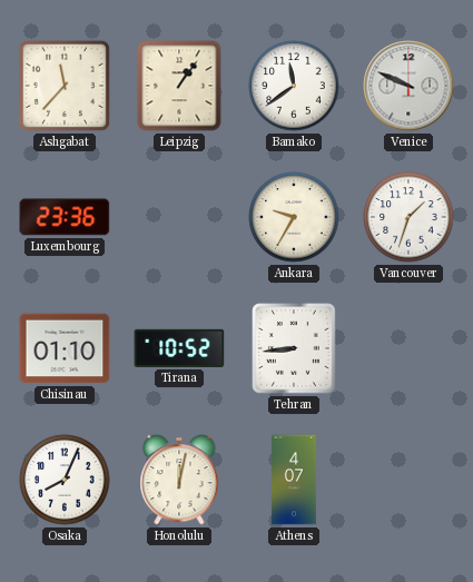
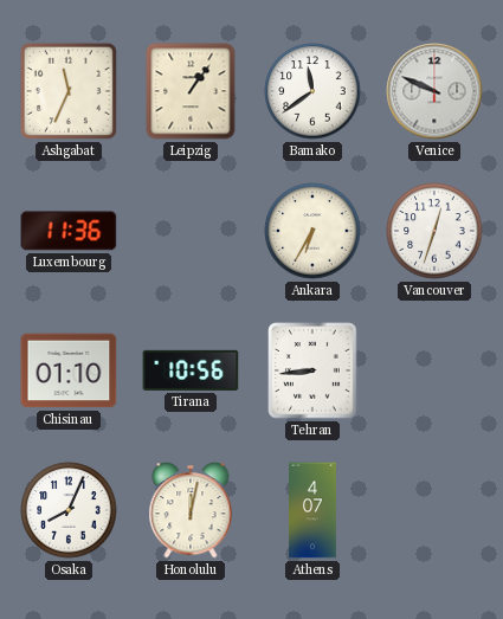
Ashgabat: 11:37 -> 11:34 (69, 91)
Luxembourg: 23:36 -> 11:36 (69, 231)
Ankara: 9:35 -> 6:35 (312, 231)
Vancouver: 1:33 -> 12:33 (434, 231)
Tirana: 10:52 -> 10:56 (191, 370)
